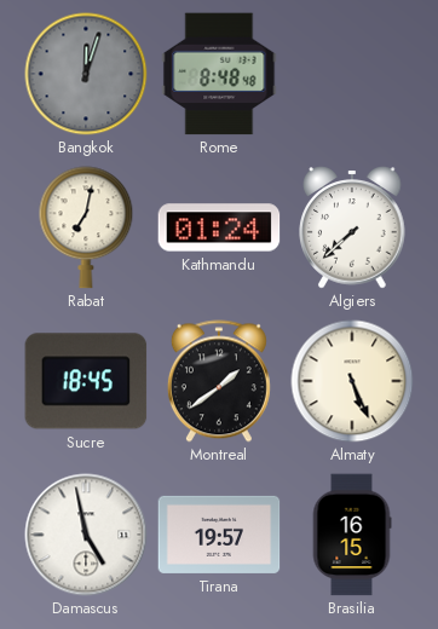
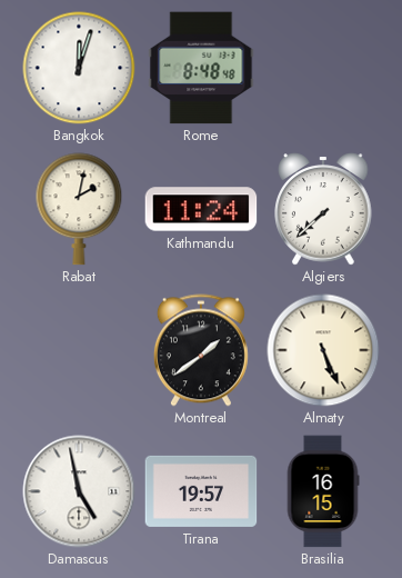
Bangkok dial: grey -> white (79, 68)
Rabat: 7:02 -> 2:02 (79, 209)
Kathmandu: 01:24 -> 11:24 (201, 209)
Sucre: 18:45 -> none (86, 381)
